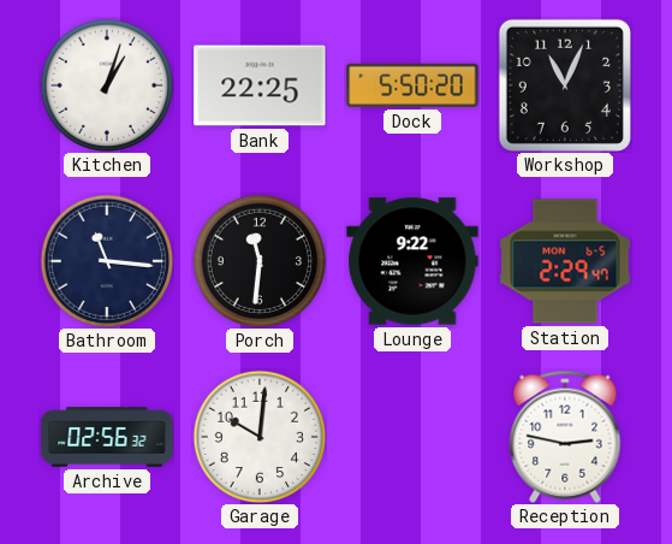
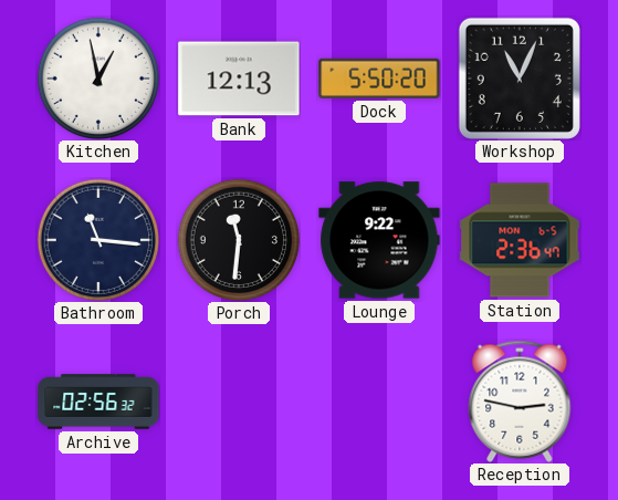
Kitchen: 1:03 -> 12:58 (97, 77)
Bank: 22:25 -> 12:13 (239, 79)
Station: 2:29 -> 2:36 (520, 240)
Garage: 10:01 -> none (258, 436)
